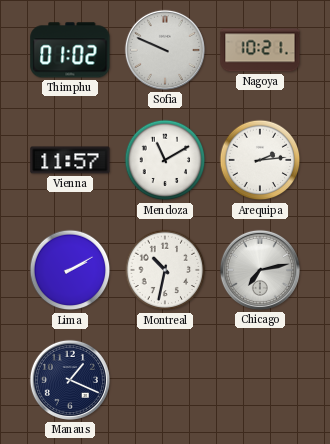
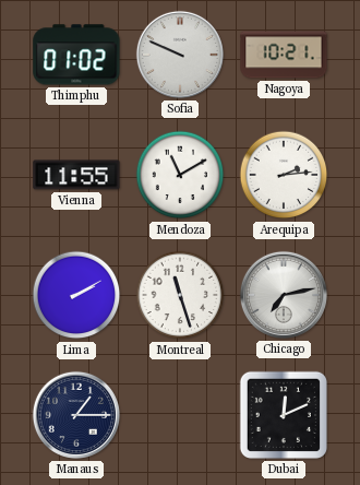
Vienna: 11:57 -> 11:55 (76, 175)
Montreal: 10:32 -> 11:27 (180, 295)
Manaus: 1:19 -> 1:15 (76, 415)
Dubai: none -> 12:11 (284, 415)
